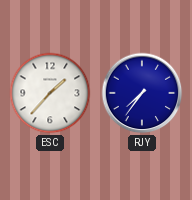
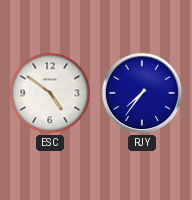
ESC: 1:37 -> 4:51 (50, 93)
